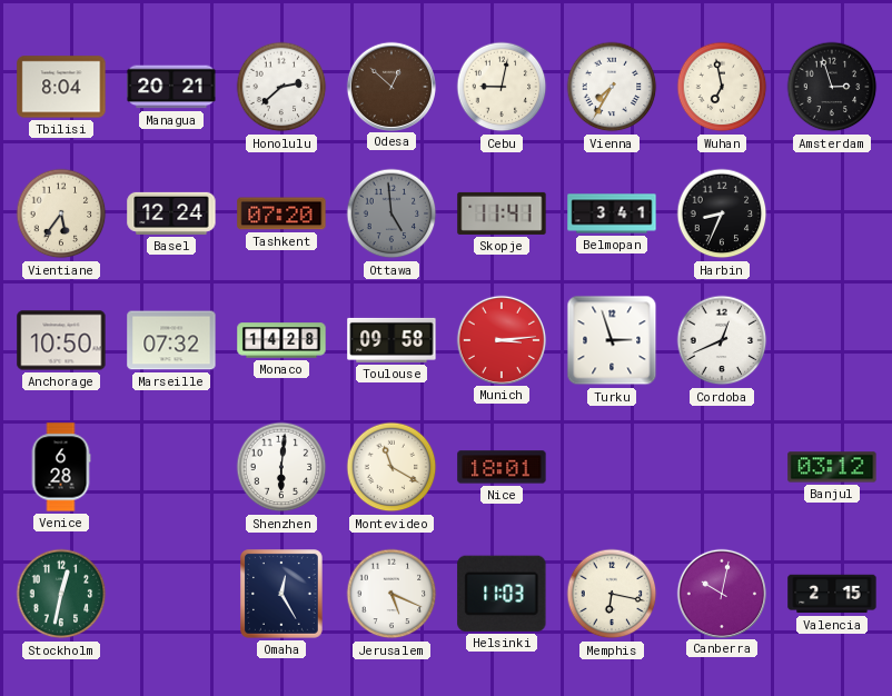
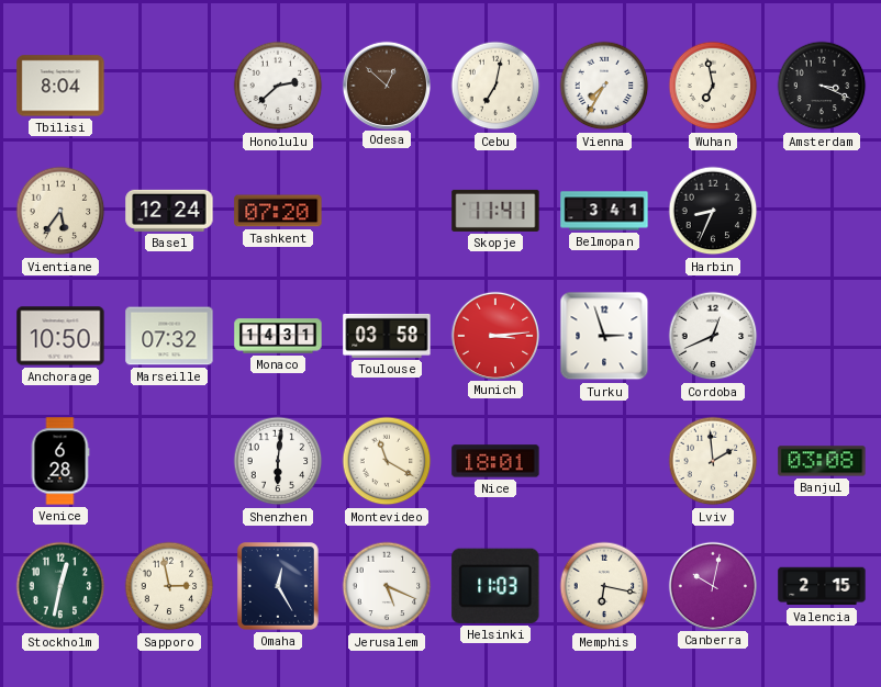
Managua: 20:21 -> none (171, 87)
Cebu: 9:02 -> 7:02 (495, 86)
Amsterdam: 2:57 -> 3:19 (822, 86)
Ottawa: 4:59 -> none (392, 213)
Monaco: 14:28 -> 14:31 (278, 336)
Toulouse: 09:58 -> 03:58 (387, 336)
Lviv: none -> 1:59 (713, 461)
Banjul: 03:12 -> 03:08 (822, 461)
Sapporo: none -> 2:58 (169, 586)
